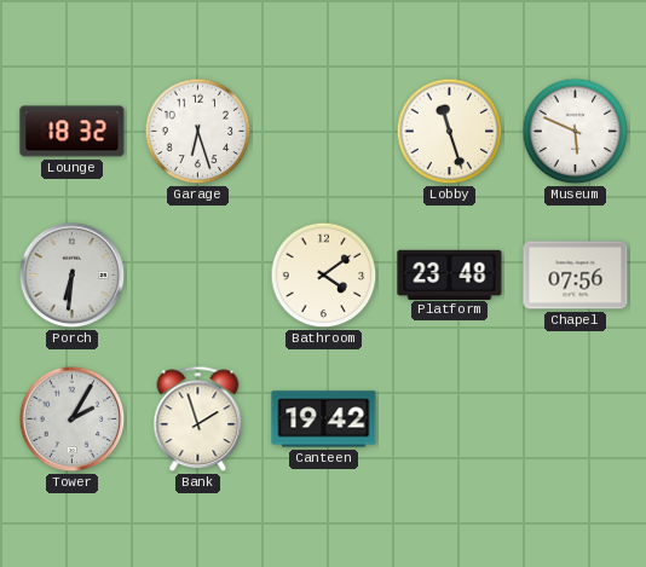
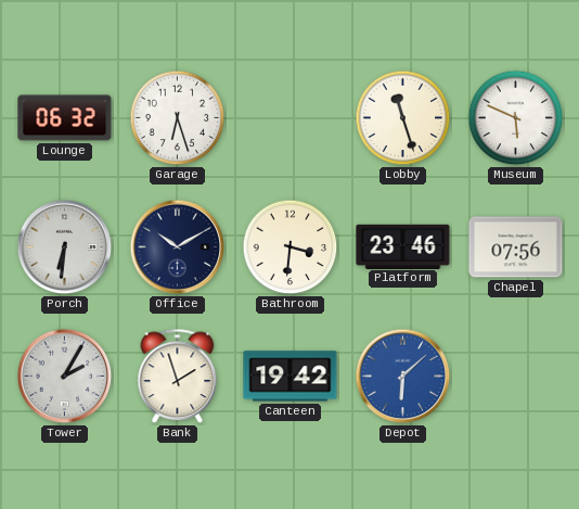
Lounge: 18:32 -> 06:32 (65, 118)
Office: none -> 10:10 (178, 247)
Bathroom: 4:09 -> 3:31 (291, 247)
Platform: 23:48 -> 23:46 (403, 246)
Depot: none -> 6:08 (403, 377)
